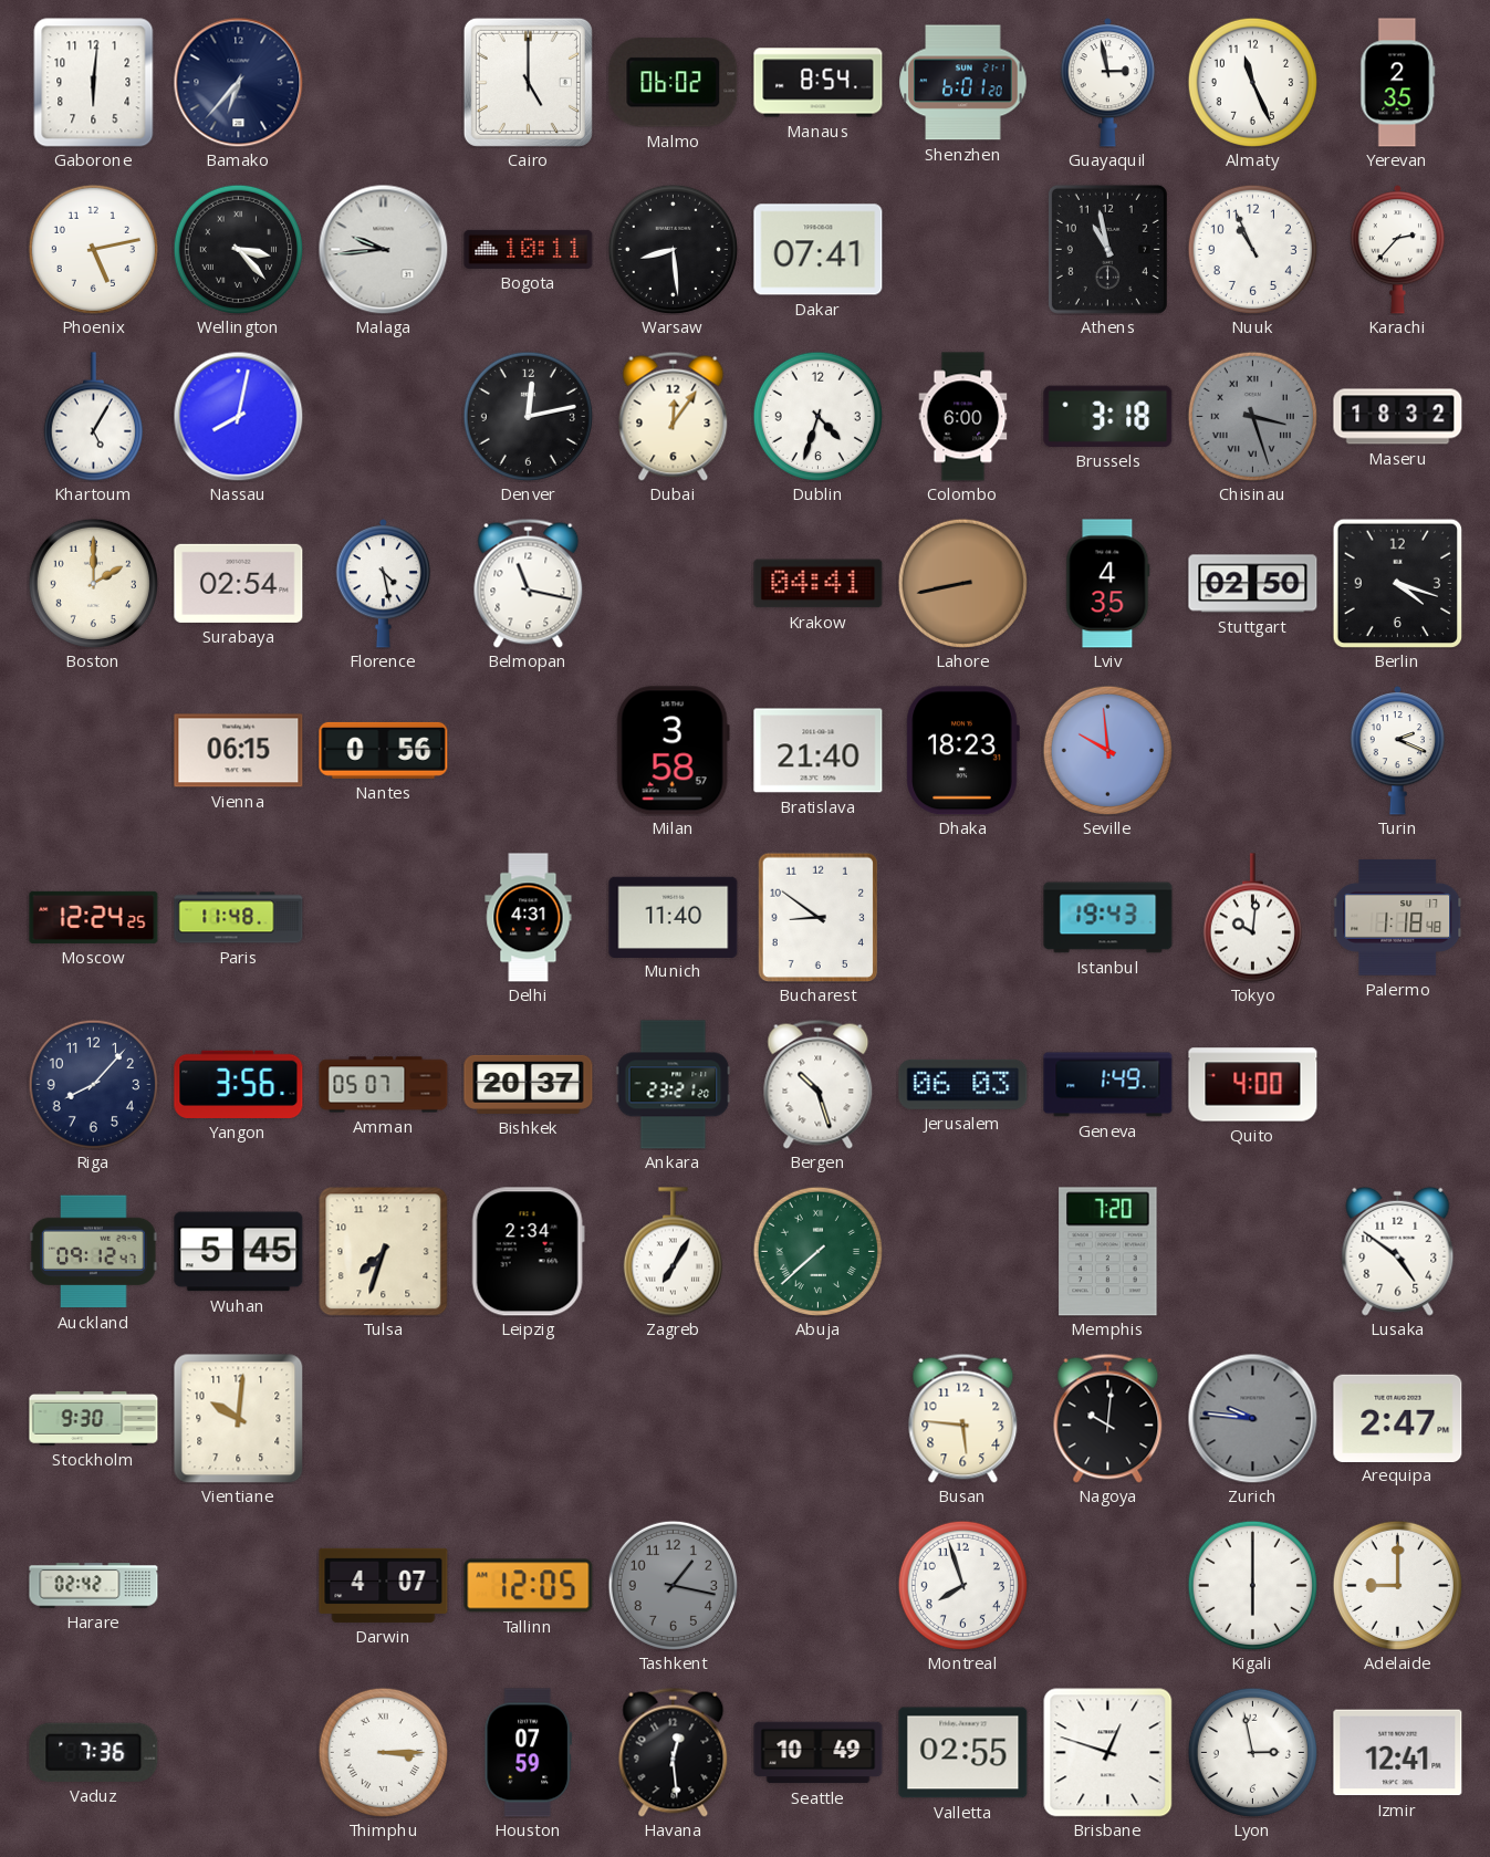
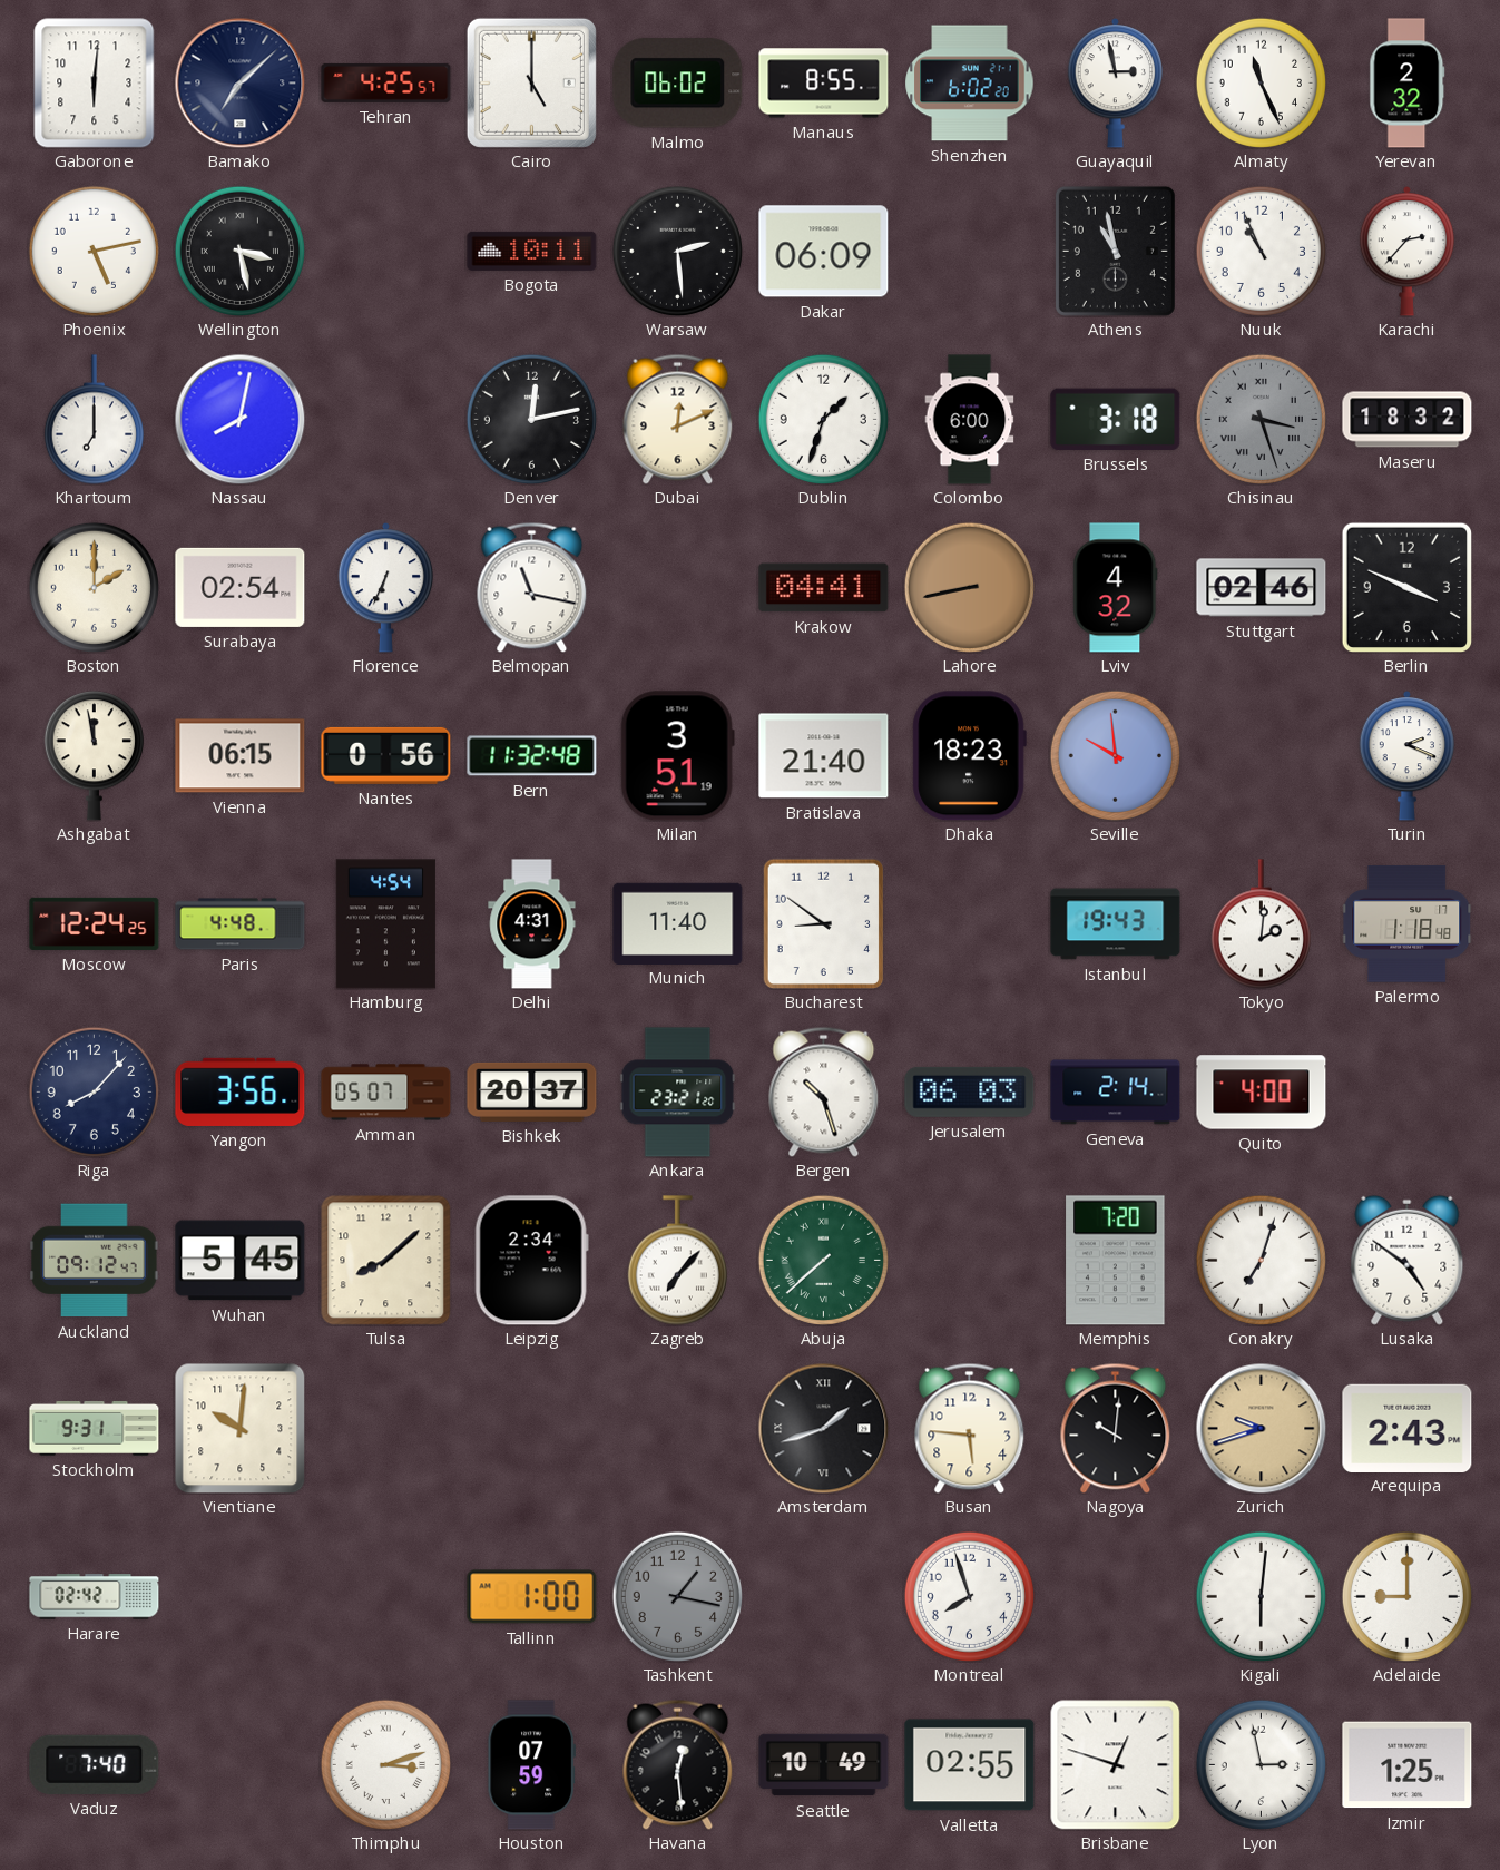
Bamako: 6:37 -> 7:08 (239, 82)
Tehran: none -> 4:25 (386, 82)
Manaus: 8:54 -> 8:55 (824, 84)
Shenzhen: 6:01 -> 6:02 (970, 84)
Yerevan: 2:35 -> 2:32 (1408, 84)
Wellington: 3:23 -> 3:28 (239, 251)
Malaga: 9:44 -> none (383, 249)
Warsaw: 8:29 -> 2:29 (677, 251)
Dakar: 07:41 -> 06:09 (824, 252)
Khartoum: 5:05 -> 7:00 (94, 420)
Dubai: 12:06 -> 12:11 (678, 419)
Dublin: 4:33 -> 1:33 (823, 419)
Florence: 4:28 -> 6:34 (386, 588)
Lviv: 4:35 -> 4:32 (1116, 588)
Stuttgart: 02:50 -> 02:46 (1262, 588)
Berlin: 4:18 -> 3:49 (1406, 587)
Ashgabat: none -> 11:58 (94, 756)
Bern: none -> 11:32 (532, 756)
Milan: 3:58 -> 3:51 (677, 756)
Paris: 11:48 -> 4:48 (241, 924)
Hamburg: none -> 4:54 (385, 924)
Tokyo: 10:01 -> 2:01 (1261, 924)
Geneva: 1:49 -> 2:14 (1116, 1093)
Tulsa: 7:33 -> 8:08 (385, 1261)
Zagreb: 7:05 -> 7:07 (677, 1261)
Conakry: none -> 7:03 (1261, 1260)
Stockholm: 9:30 -> 9:31 (95, 1428)
Amsterdam: none -> 1:42 (823, 1428)
Zurich: 9:46 -> 9:42 (1261, 1428)
Zurich dial: grey -> champagne (1261, 1428)
Arequipa: 2:47 -> 2:43 (1408, 1428)
Darwin: 4:07 -> none (384, 1585)
Tallinn: 12:05 -> 1:00 (532, 1597)
Kigali: 6:00 -> 6:01 (1261, 1596)
Vaduz: 7:36 -> 7:40 (95, 1764)
Thimphu: 3:15 -> 3:12 (385, 1764)
Izmir: 12:41 -> 1:25 (1408, 1765)
